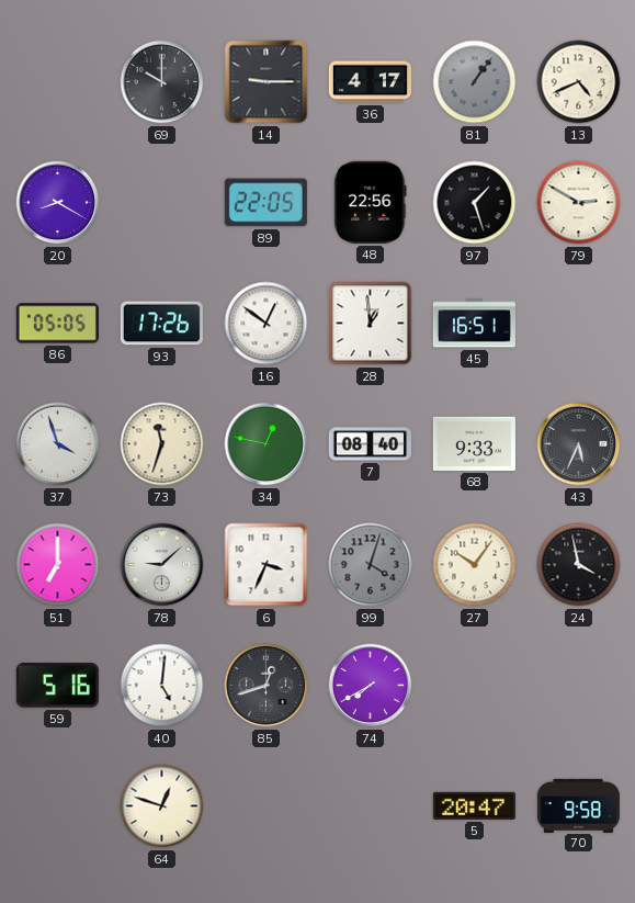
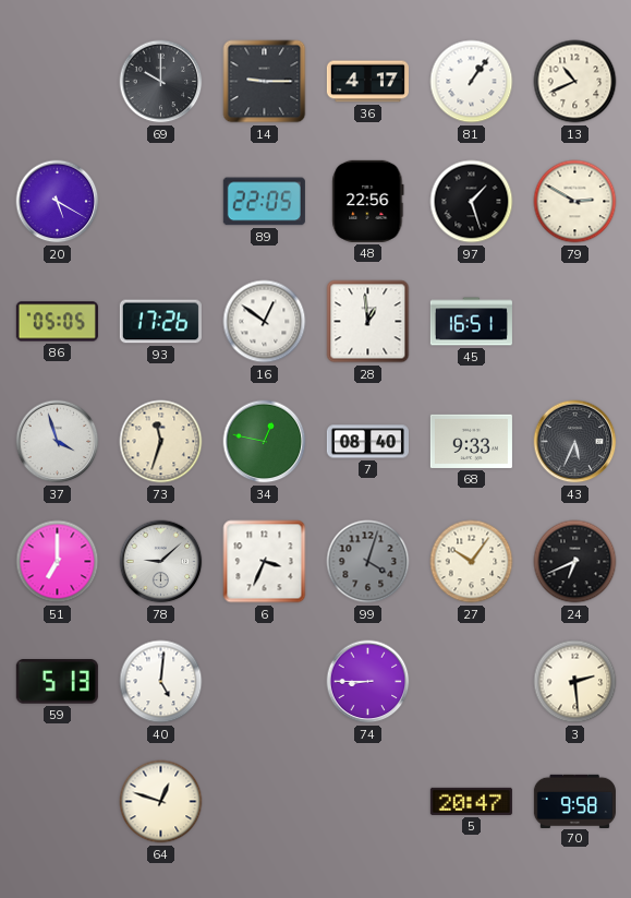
81 dial: grey -> white (472, 82)
13: 4:41 -> 10:41 (575, 82)
20: 8:20 -> 5:20 (58, 202)
24: 3:58 -> 6:41 (575, 562)
59: 5:16 -> 5:13 (57, 682)
85: 12:42 -> none (267, 686)
74: 7:40 -> 8:45 (368, 682)
3: none -> 2:29 (575, 682)
